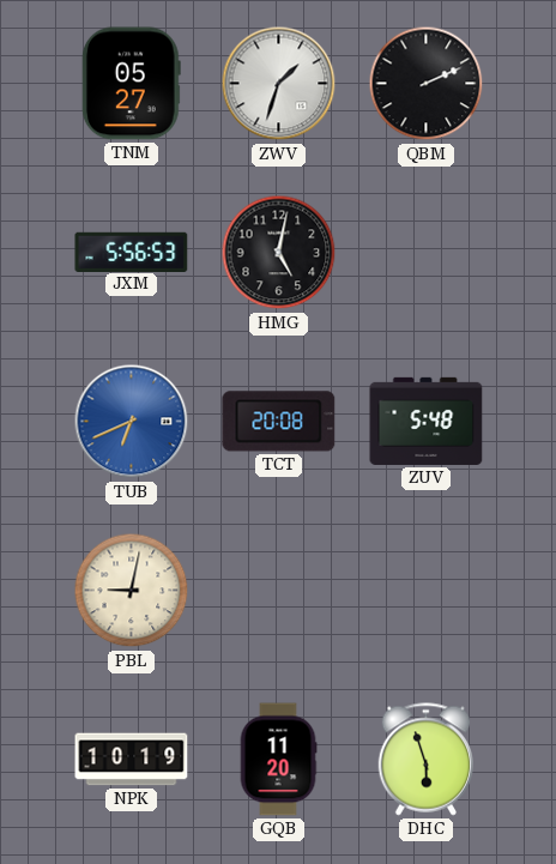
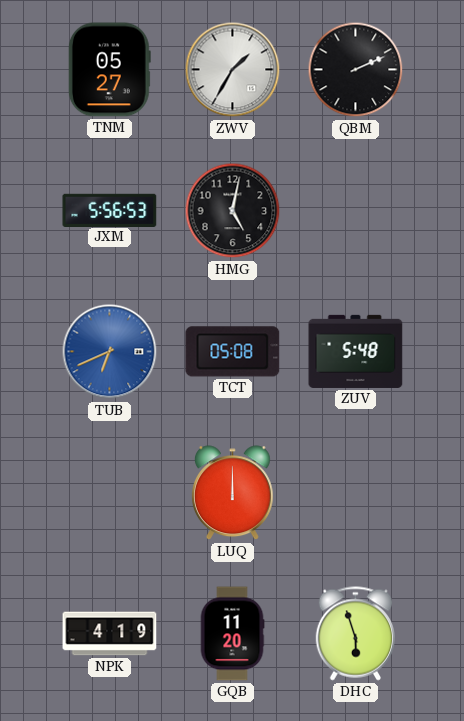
ZWV: 1:33 -> 1:35 (233, 70)
TCT: 20:08 -> 05:08 (233, 352)
PBL: 9:02 -> none (132, 591)
LUQ: none -> 12:00 (232, 493)
NPK: 10:19 -> 4:19 (110, 634)
